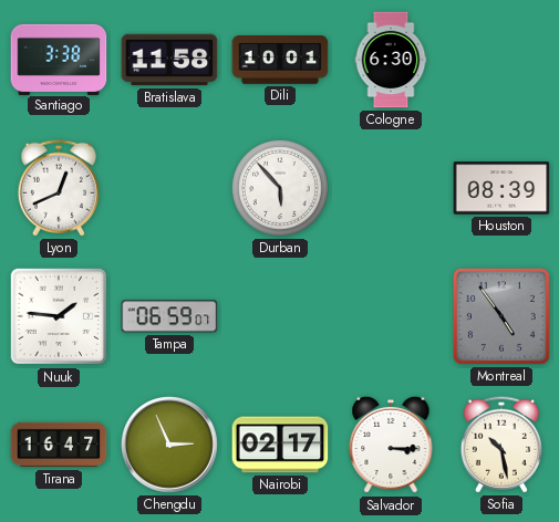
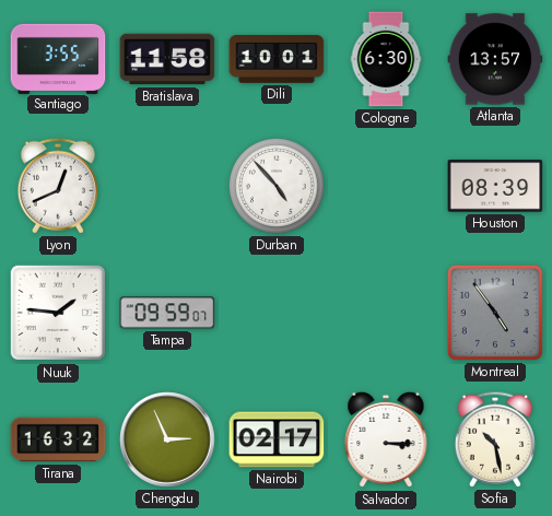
Santiago: 3:38 -> 3:55 (58, 58)
Atlanta: none -> 13:57 (495, 59)
Durban: 5:53 -> 4:53 (277, 186)
Tampa: 06:59 -> 09:59 (167, 313)
Tirana: 16:47 -> 16:32 (58, 439)
